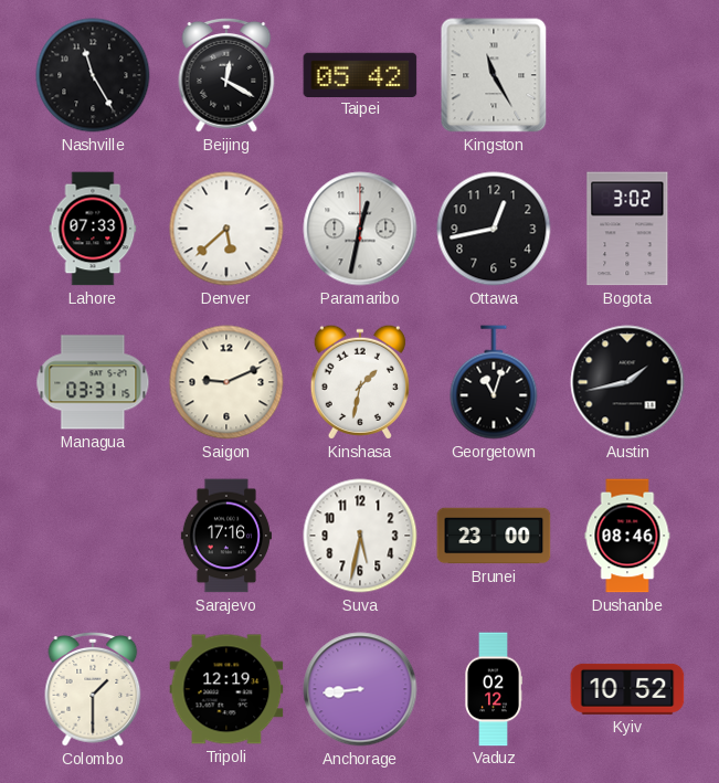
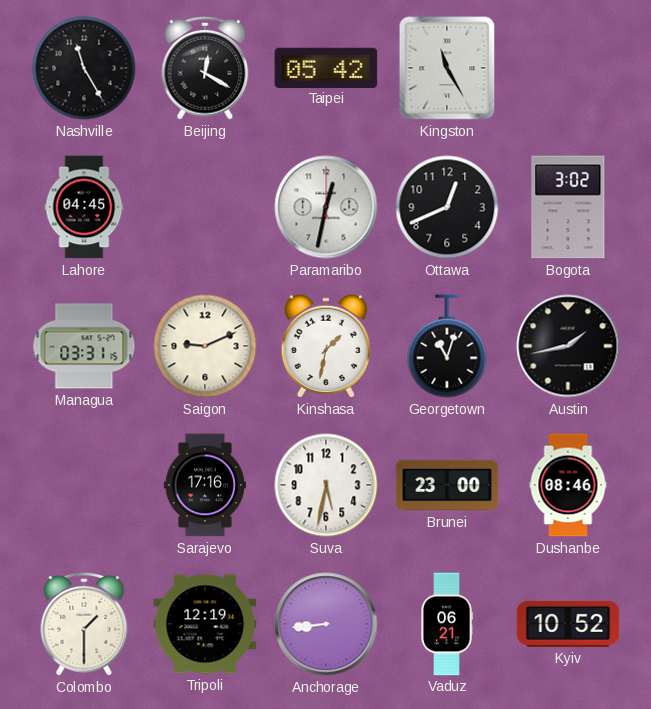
Lahore: 07:33 -> 04:45 (84, 207)
Denver: 5:38 -> none (226, 229)
Ottawa: 12:43 -> 12:41 (447, 207)
Vaduz: 02:12 -> 06:21 (447, 624)
